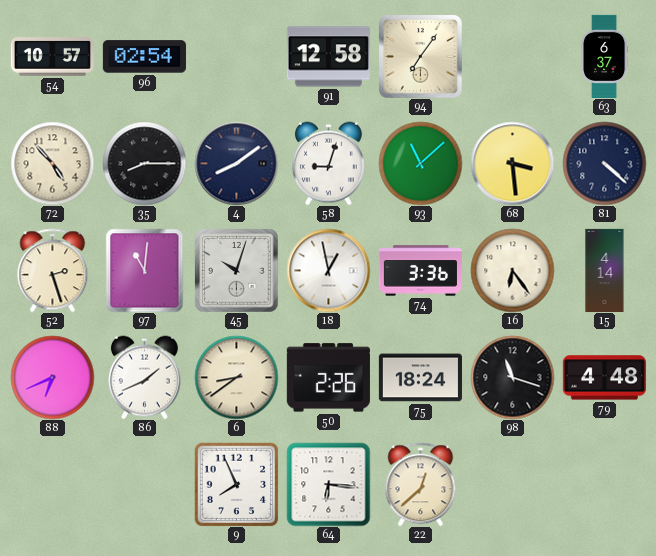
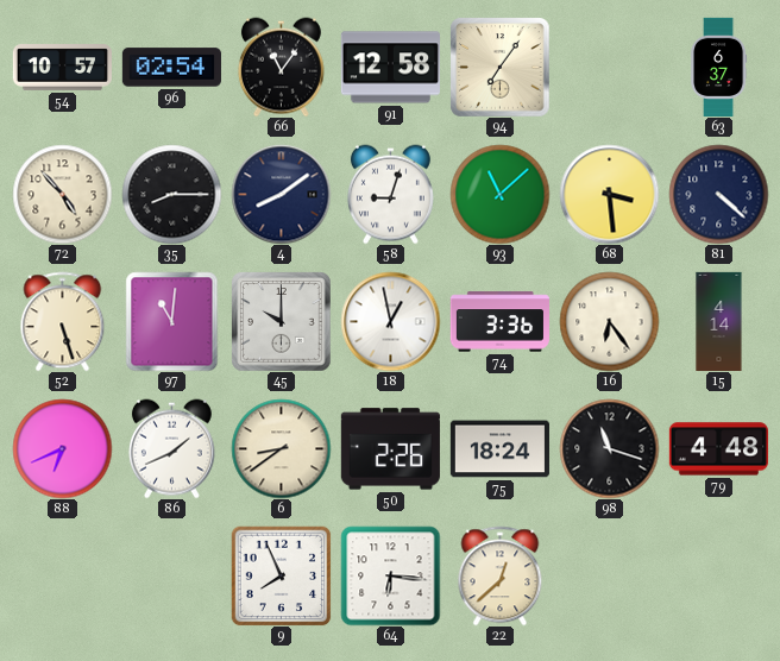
66: none -> 11:06 (281, 67)
52: 2:27 -> 5:27 (63, 321)
45: 10:03 -> 10:00 (281, 321)
